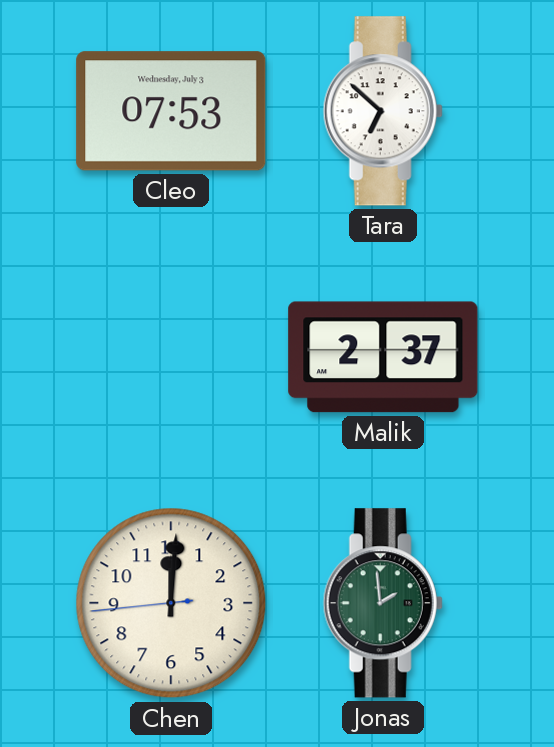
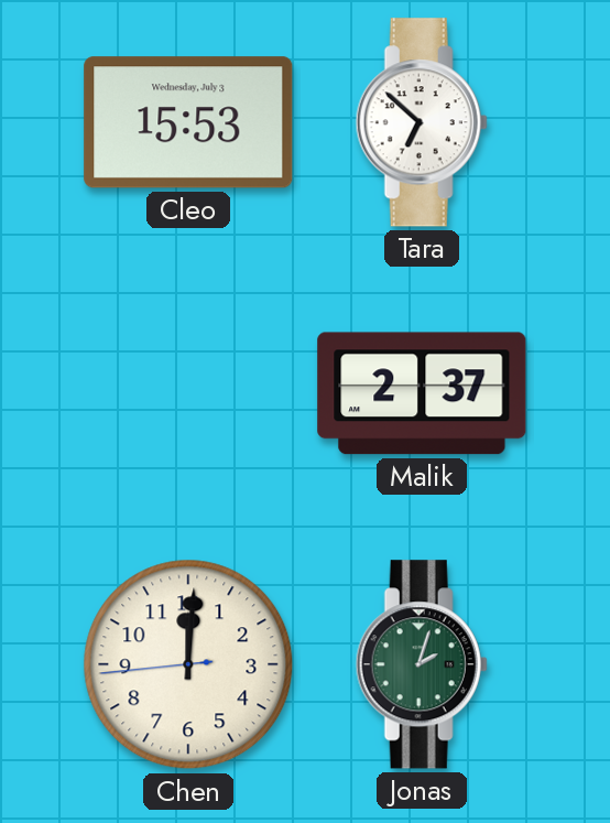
Cleo: 07:53 -> 15:53 (188, 122)
Jonas: 1:59 -> 2:03 (422, 664)
